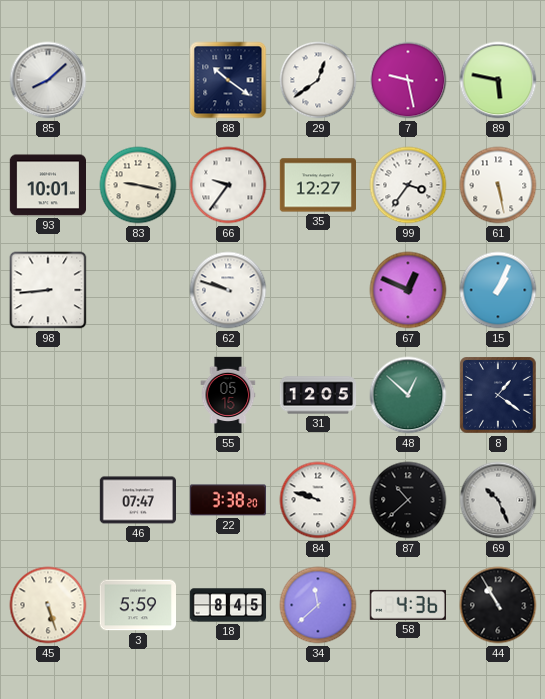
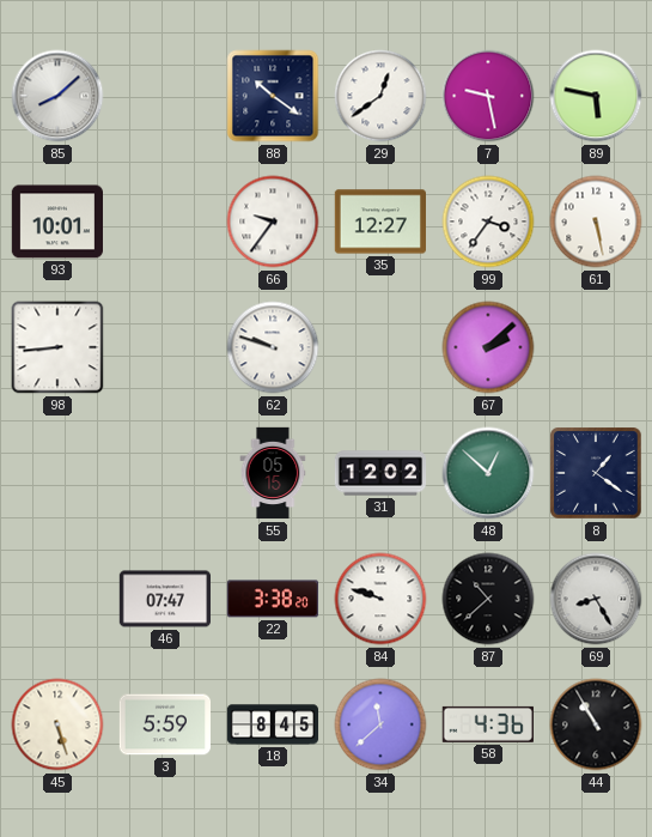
83: 9:17 -> none (138, 185)
67: 12:49 -> 2:08 (488, 347)
15: 1:04 -> none (498, 290)
31: 12:05 -> 12:02 (380, 473)
69: 10:26 -> 8:25 (596, 599)
